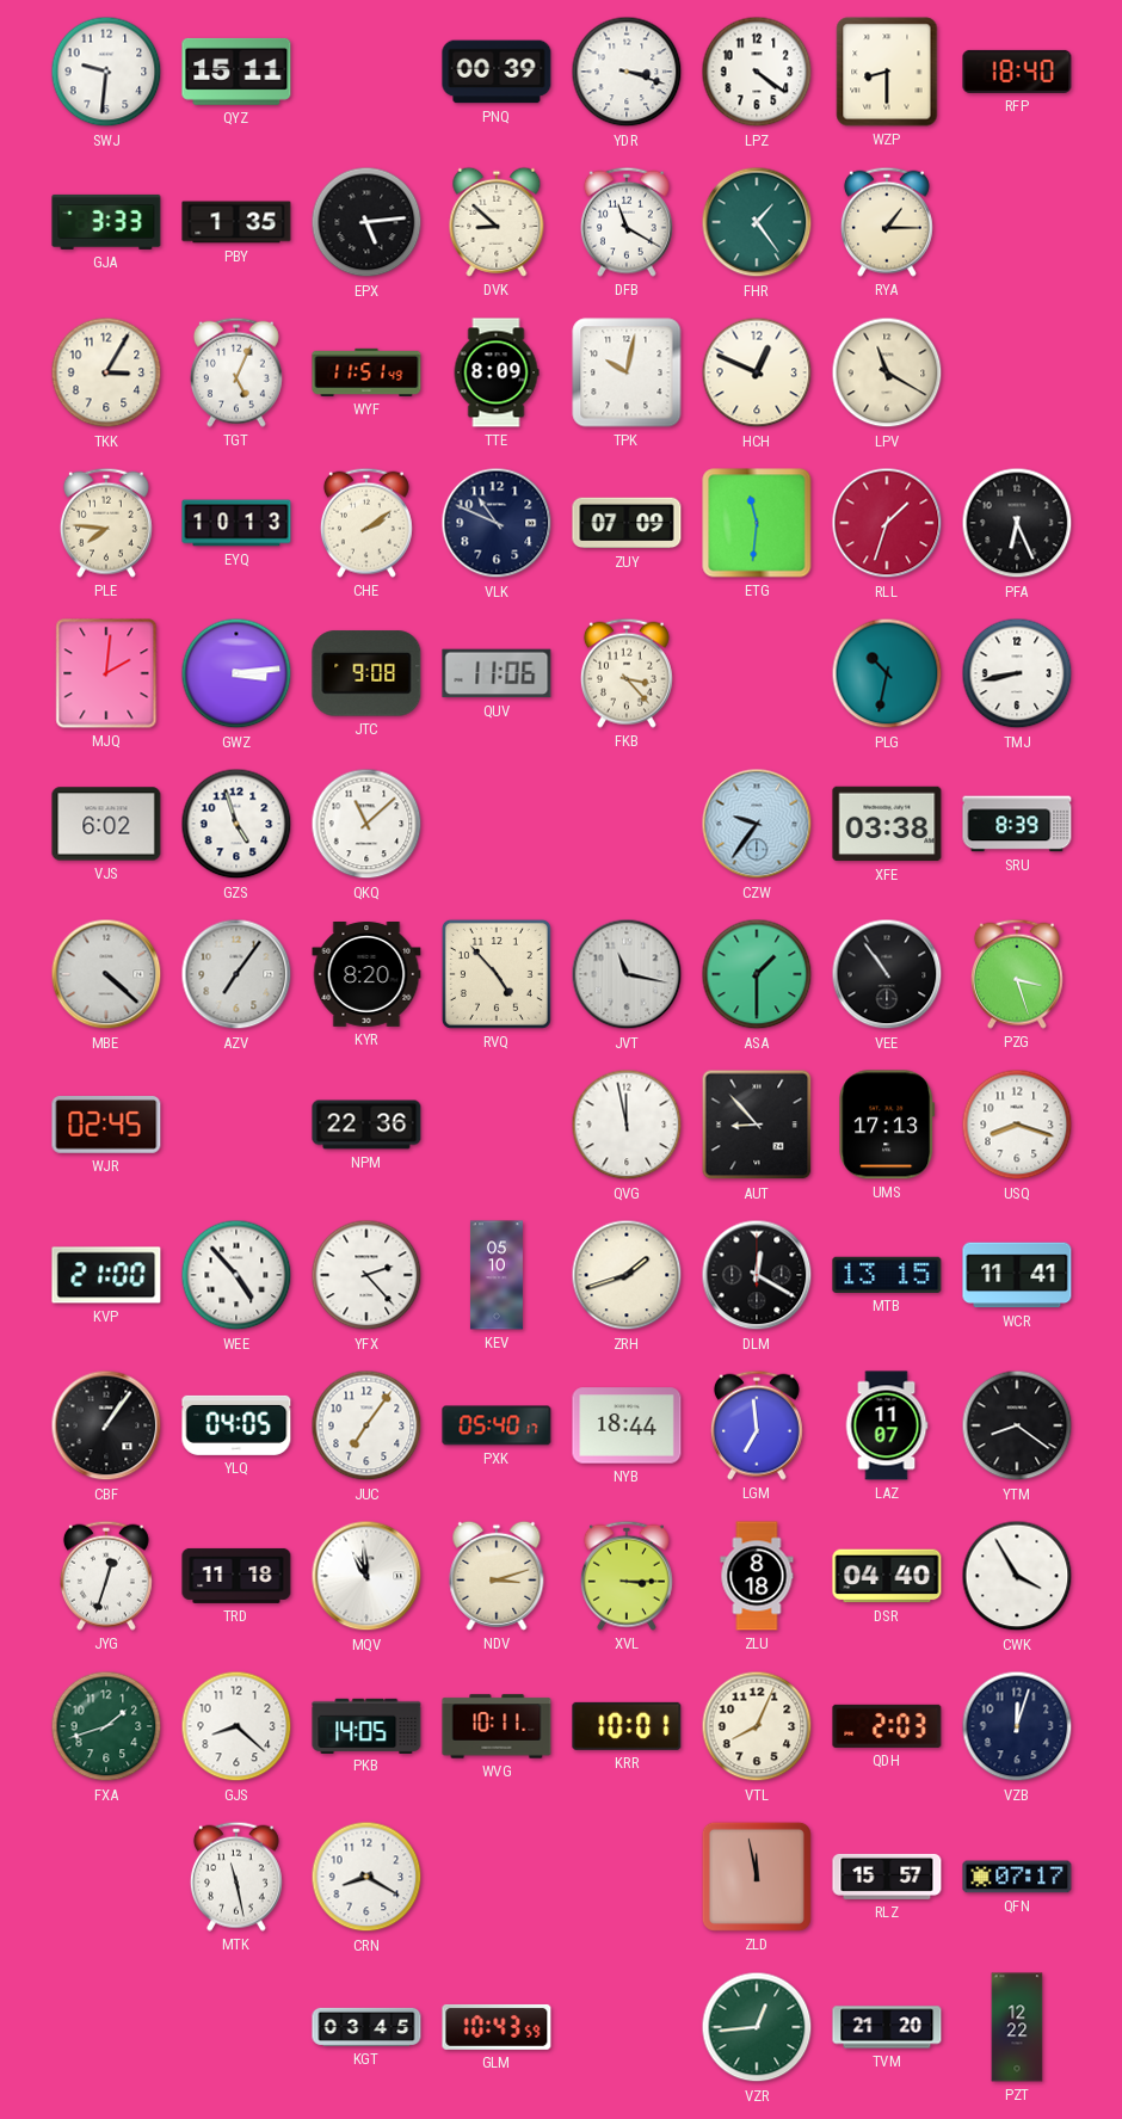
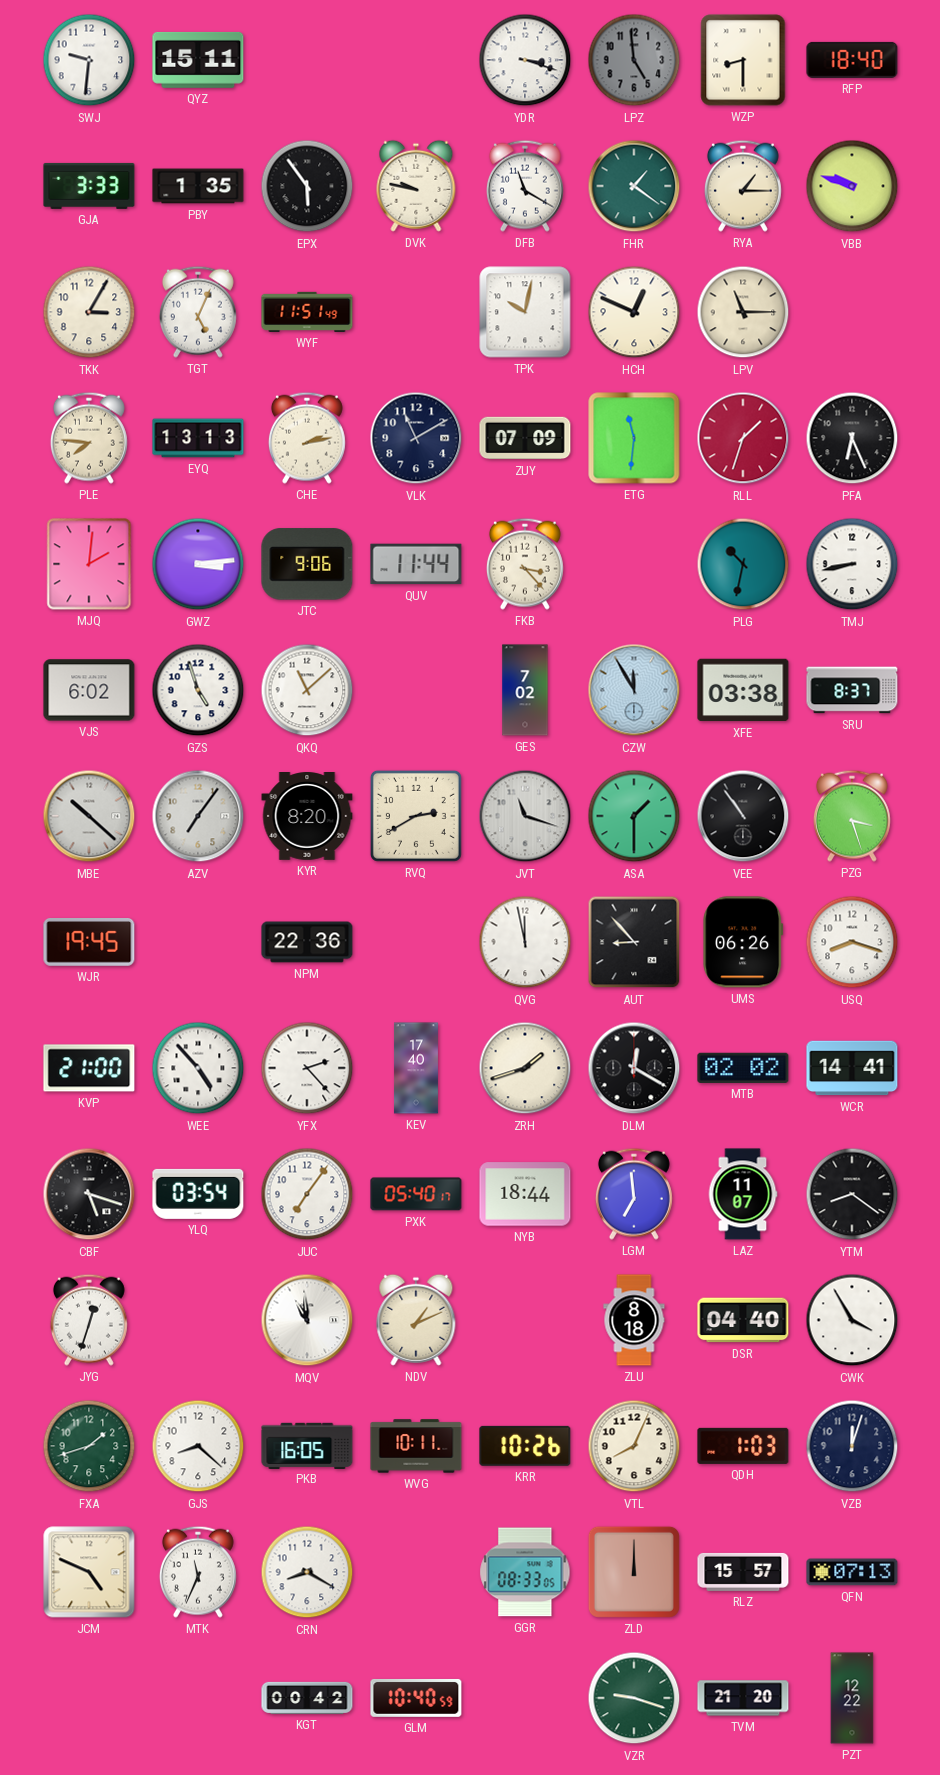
PNQ: 00:39 -> none (497, 72)
LPZ: 4:21 -> 4:59 (634, 60)
LPZ dial: white -> grey (634, 60)
EPX: 5:14 -> 5:54 (307, 186)
DVK: 8:52 -> 9:47 (416, 186)
FHR: 1:24 -> 1:21 (634, 186)
VBB: none -> 9:48 (852, 186)
TTE: 8:09 -> none (497, 372)
LPV: 11:20 -> 11:15 (743, 312)
EYQ: 10:13 -> 13:13 (198, 438)
CHE: 2:09 -> 2:13 (307, 438)
VLK: 10:49 -> 11:10 (416, 438)
JTC: 9:08 -> 9:06 (307, 564)
QUV: 11:06 -> 11:44 (416, 564)
GES: none -> 7:02 (525, 690)
CZW: 9:36 -> 11:55 (634, 690)
SRU: 8:39 -> 8:37 (852, 690)
MBE: 4:22 -> 10:22 (89, 816)
RVQ: 4:53 -> 2:40 (416, 816)
JVT: 11:17 -> 11:18 (525, 816)
WJR: 02:45 -> 19:45 (89, 943)
UMS: 17:13 -> 06:26 (743, 942)
KEV: 05:10 -> 17:40 (416, 1068)
MTB: 13:15 -> 02:02 (743, 1068)
WCR: 11:41 -> 14:41 (852, 1068)
CBF: 1:06 -> 5:18 (89, 1194)
YLQ: 04:05 -> 03:54 (198, 1194)
TRD: 11:18 -> none (236, 1576)
NDV: 3:12 -> 1:11 (416, 1320)
XVL: 3:15 -> none (627, 1576)
PKB: 14:05 -> 16:05 (307, 1445)
KRR: 10:01 -> 10:26 (525, 1446)
QDH: 2:03 -> 1:03 (743, 1446)
JCM: none -> 4:49 (89, 1572)
MTK: 11:28 -> 11:34 (198, 1572)
GGR: none -> 08:33 (525, 1572)
ZLD: 11:58 -> 12:00 (634, 1572)
QFN: 07:17 -> 07:13 (852, 1572)
KGT: 03:45 -> 00:42 (307, 1698)
GLM: 10:43 -> 10:40 (416, 1698)
VZR: 12:44 -> 9:18 (634, 1698)
